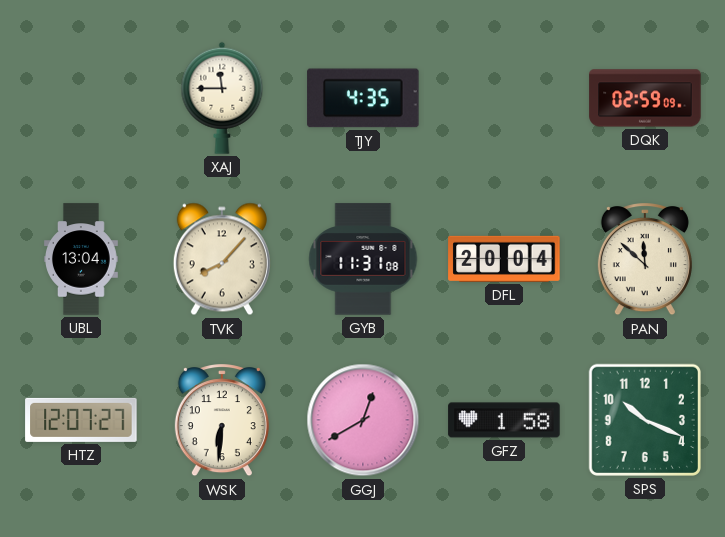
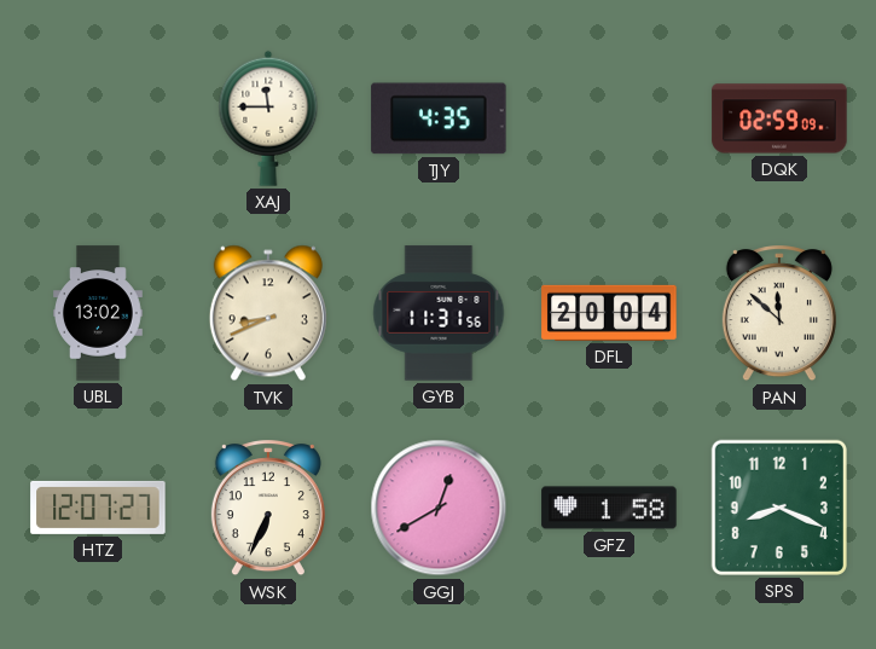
UBL: 13:04 -> 13:02 (99, 313)
TVK: 8:07 -> 8:41 (268, 313)
GYB: 11:31:08 -> 11:31:56 (439, 313)
WSK: 6:31 -> 6:34 (268, 509)
SPS: 10:19 -> 8:19 (779, 508)
